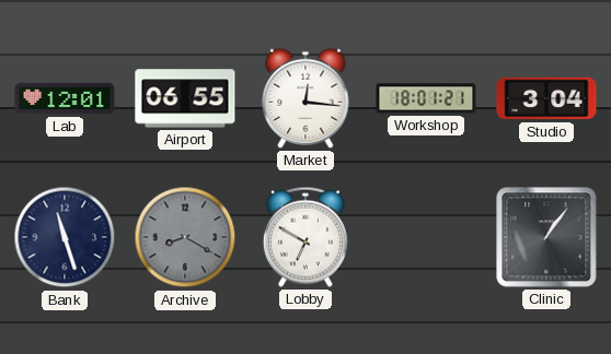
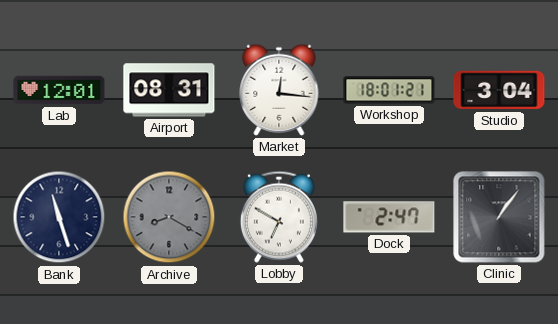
Airport: 06:55 -> 08:31 (169, 90)
Dock: none -> 2:47 (389, 217)
